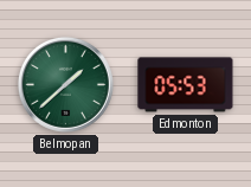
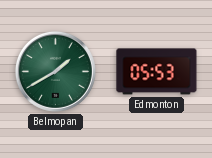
Belmopan: 1:38 -> 1:40 (55, 71)
